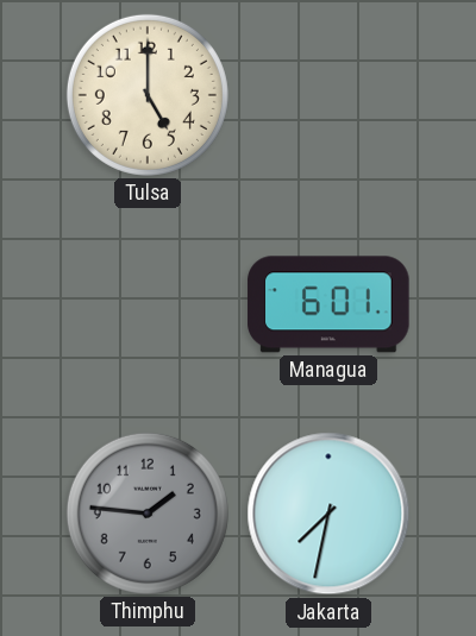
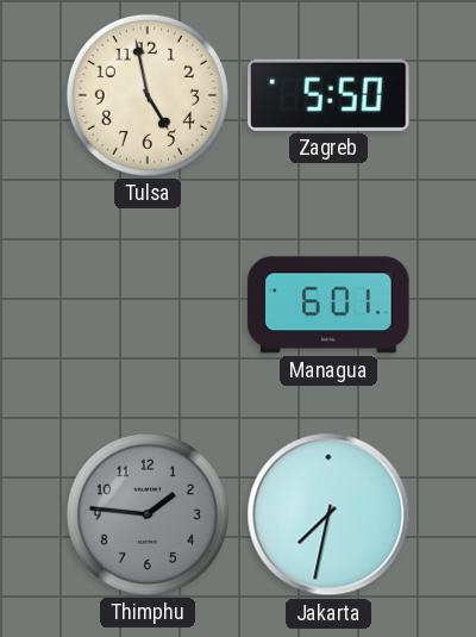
Tulsa: 5:00 -> 4:58 (148, 95)
Zagreb: none -> 5:50 (330, 95)
